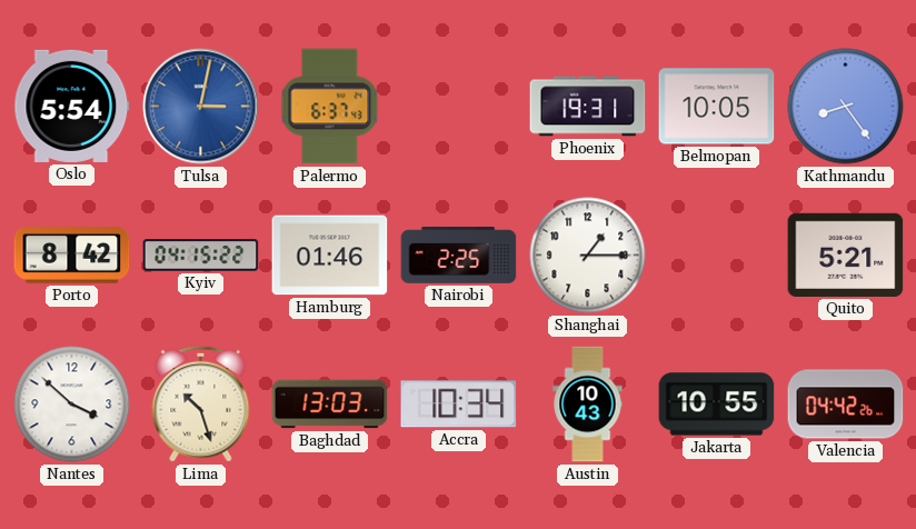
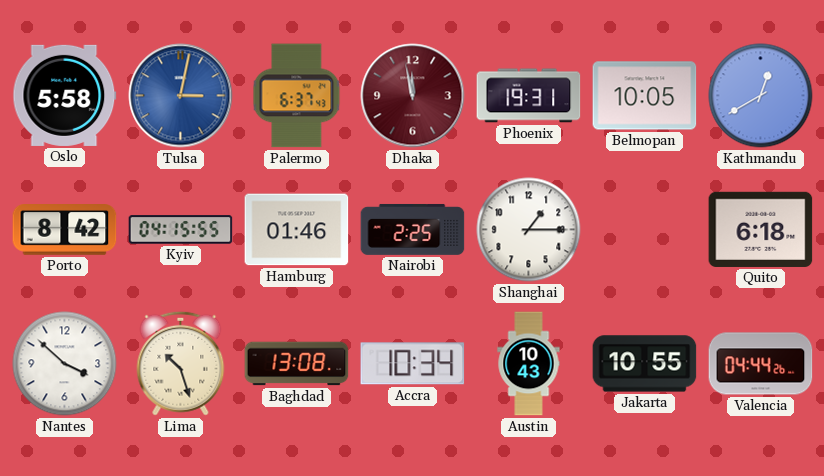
Oslo: 5:54 -> 5:58 (65, 95)
Dhaka: none -> 11:58 (413, 96)
Kathmandu: 8:24 -> 12:40 (761, 96)
Kyiv: 04:15:22 -> 04:15:55 (181, 230)
Quito: 5:21 -> 6:18 (761, 229)
Baghdad: 13:03 -> 13:08 (297, 364)
Valencia: 04:42 -> 04:44 (761, 364)
